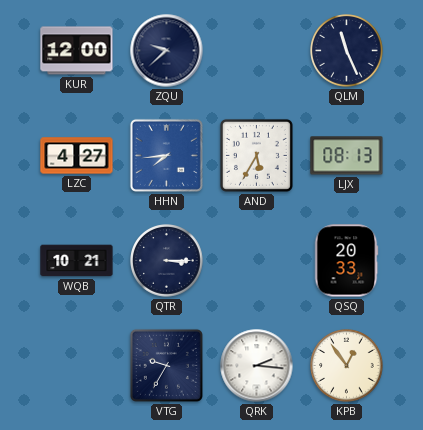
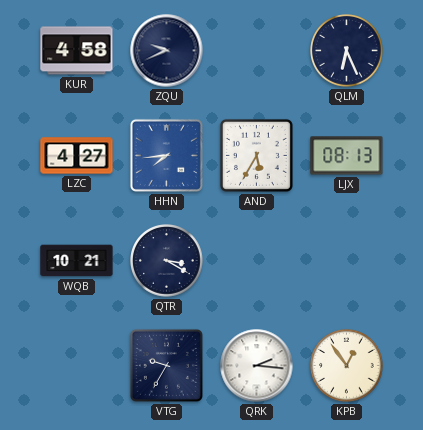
KUR: 12:00 -> 4:58 (77, 51)
ZQU: 9:38 -> 9:41 (167, 51)
QLM: 11:26 -> 6:26 (347, 51)
QTR: 3:15 -> 3:20 (167, 261)
QSQ: 20:33 -> none (346, 261)
